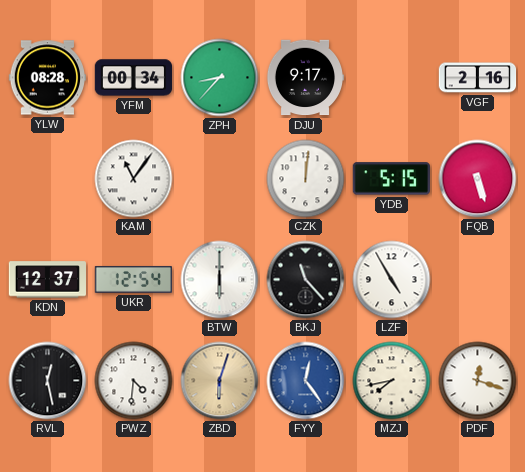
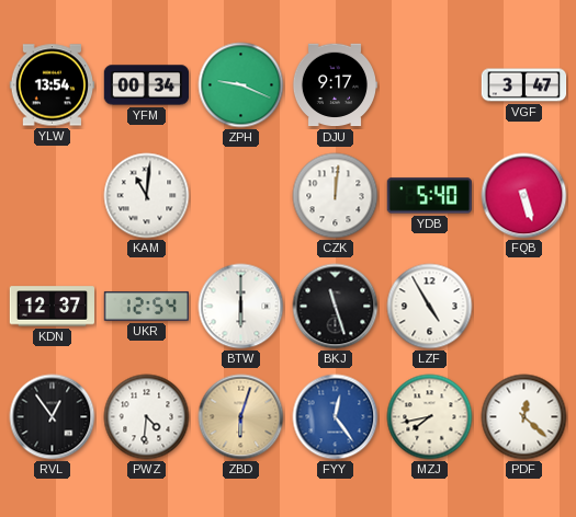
YLW: 08:28 -> 13:54 (52, 85)
ZPH: 8:37 -> 9:19 (241, 85)
VGF: 2:16 -> 3:47 (524, 85)
KAM: 11:06 -> 11:01 (147, 196)
YDB: 5:15 -> 5:40 (429, 196)
BKJ: 11:23 -> 11:27 (336, 307)
RVL: 12:28 -> 12:54 (53, 417)
PDF: 12:18 -> 12:22 (524, 417)
